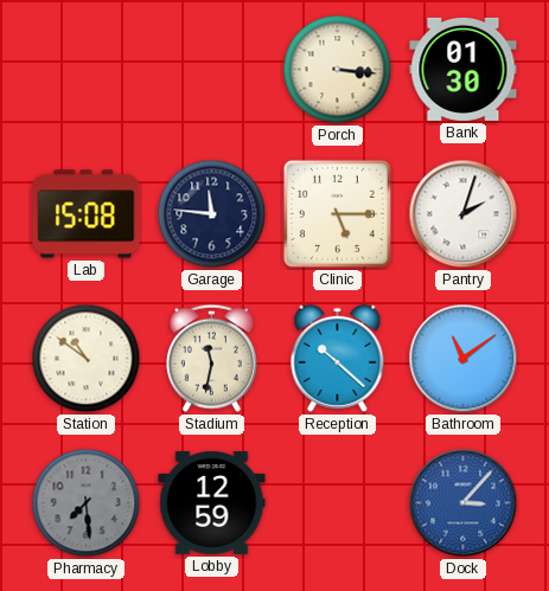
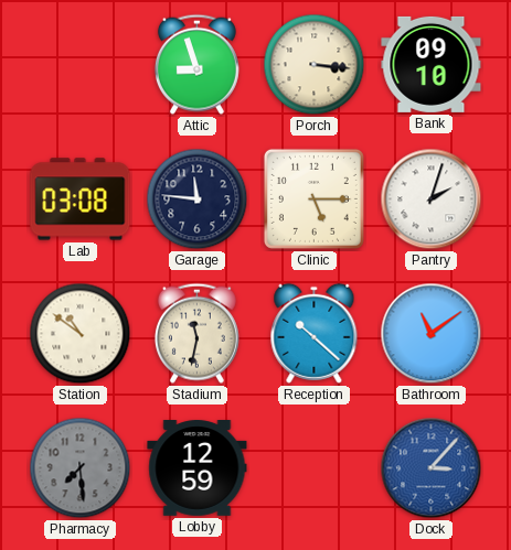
Attic: none -> 8:57 (196, 64)
Bank: 01:30 -> 09:10 (432, 64)
Lab: 15:08 -> 03:08 (81, 199)
